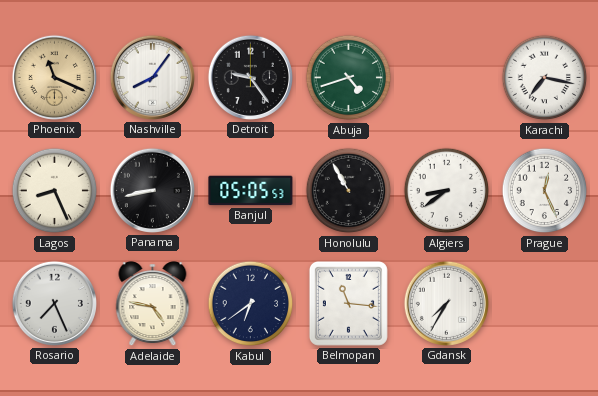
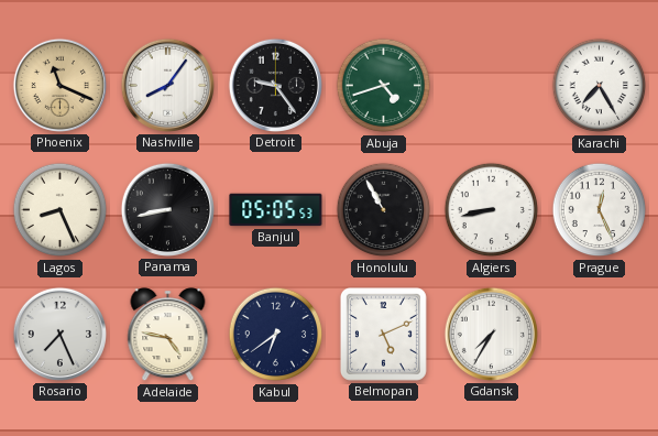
Karachi: 7:17 -> 7:25 (600, 86)
Algiers: 8:39 -> 8:43 (492, 210)
Belmopan: 11:16 -> 5:11 (383, 334)
